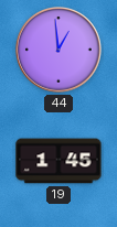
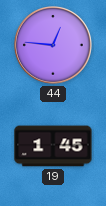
44: 12:59 -> 12:46 (54, 46)
